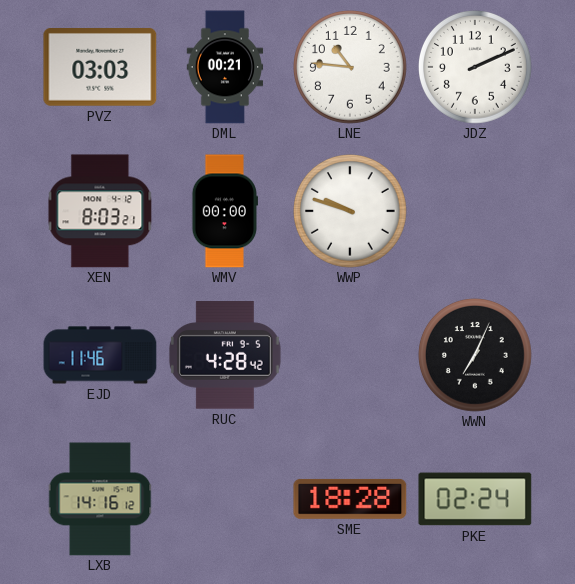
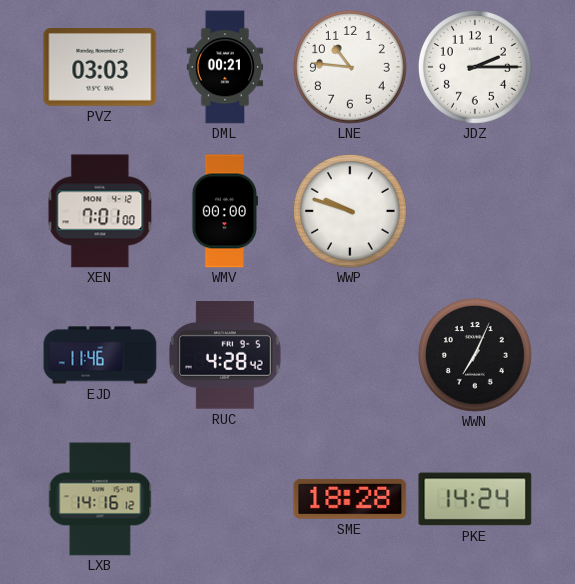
JDZ: 2:11 -> 2:15 (476, 68)
XEN: 8:03 -> 7:01 (100, 211)
PKE: 02:24 -> 14:24 (475, 499)
